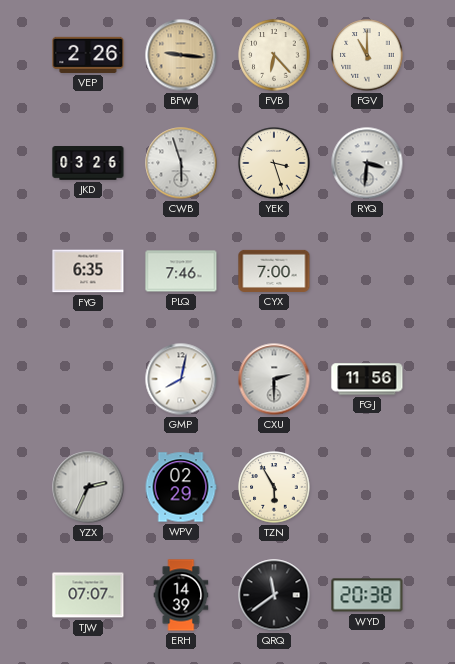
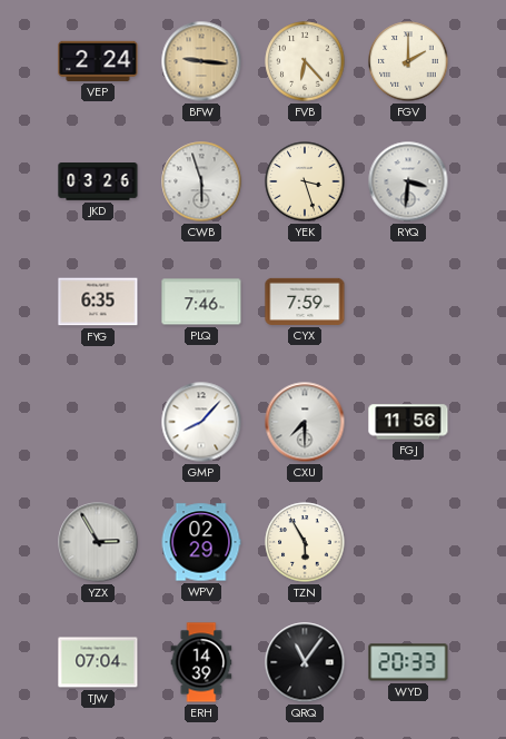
VEP: 2:26 -> 2:24 (98, 61)
FGV: 11:00 -> 2:00 (408, 61)
CYX: 7:00 -> 7:59 (305, 302)
GMP: 8:02 -> 8:07 (201, 422)
CXU: 2:30 -> 7:30 (305, 422)
YZX: 2:34 -> 2:55 (98, 542)
TJW: 07:07 -> 07:04 (98, 662)
QRQ: 11:39 -> 11:06 (305, 662)
WYD: 20:38 -> 20:33 (408, 662)
